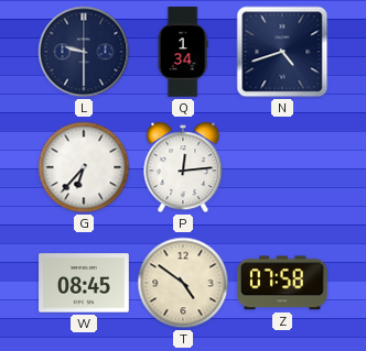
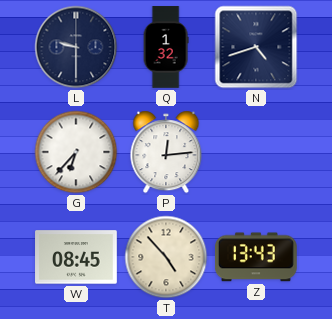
Q: 1:34 -> 1:32 (166, 47)
T: 4:51 -> 4:53 (166, 257)
Z: 07:58 -> 13:43 (257, 257)
